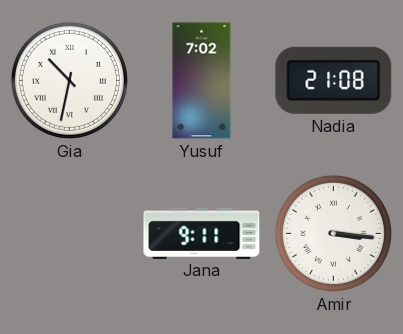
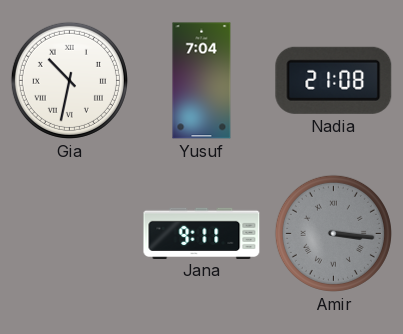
Yusuf: 7:02 -> 7:04 (202, 81)
Amir dial: white -> grey (333, 233)
